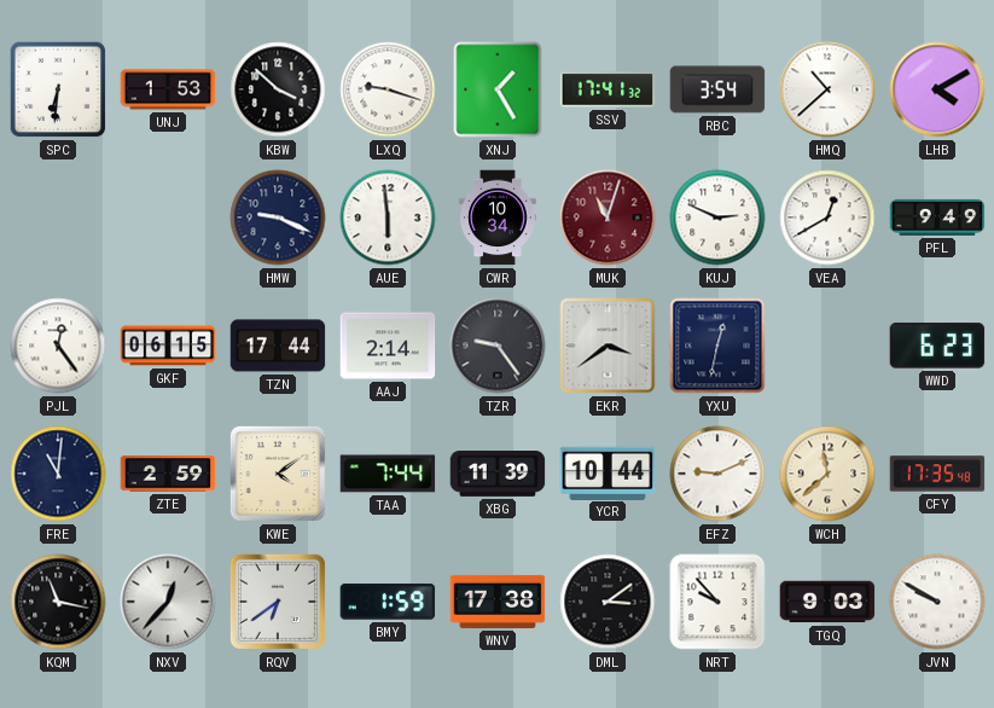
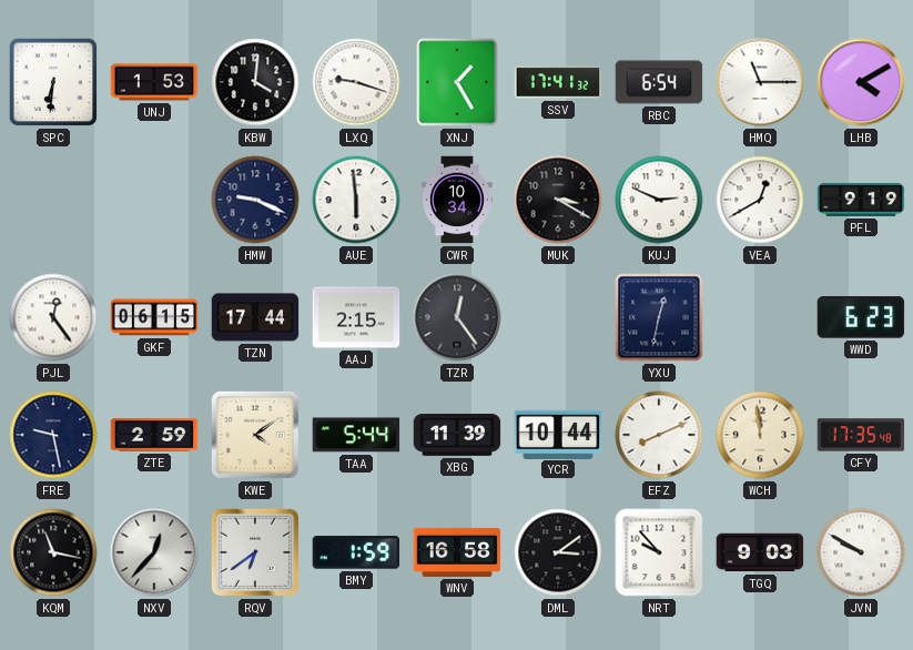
KBW: 3:52 -> 4:01 (255, 82)
RBC: 3:54 -> 6:54 (659, 82)
HMQ: 10:38 -> 11:15 (760, 82)
MUK: 11:03 -> 3:20 (558, 200)
MUK dial: burgundy -> black (558, 200)
PFL: 9:49 -> 9:19 (861, 200)
AAJ: 2:14 -> 2:15 (356, 317)
TZR: 9:24 -> 12:24 (457, 317)
EKR: 3:39 -> none (608, 346)
FRE: 11:01 -> 9:28 (53, 435)
TAA: 7:44 -> 5:44 (356, 435)
EFZ: 9:11 -> 8:11 (659, 435)
WCH: 11:38 -> 11:59 (760, 435)
WNV: 17:38 -> 16:58 (457, 552)
